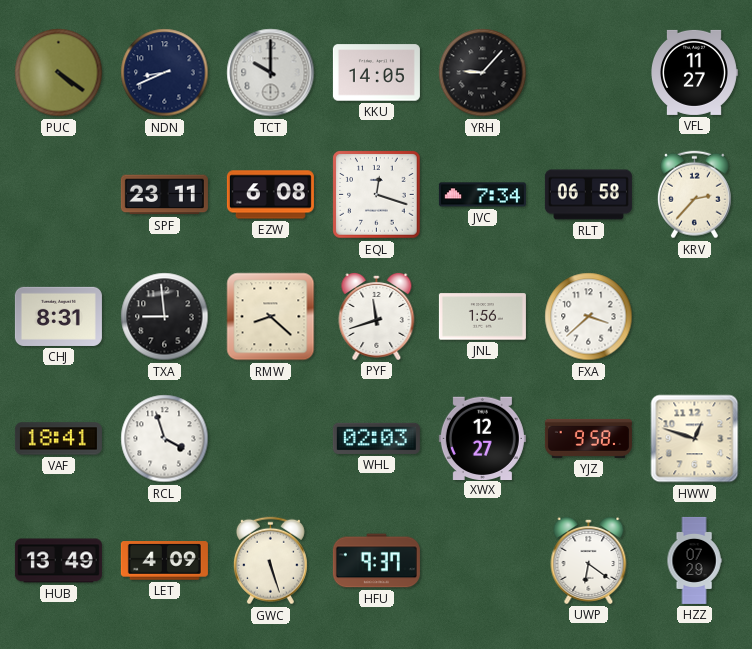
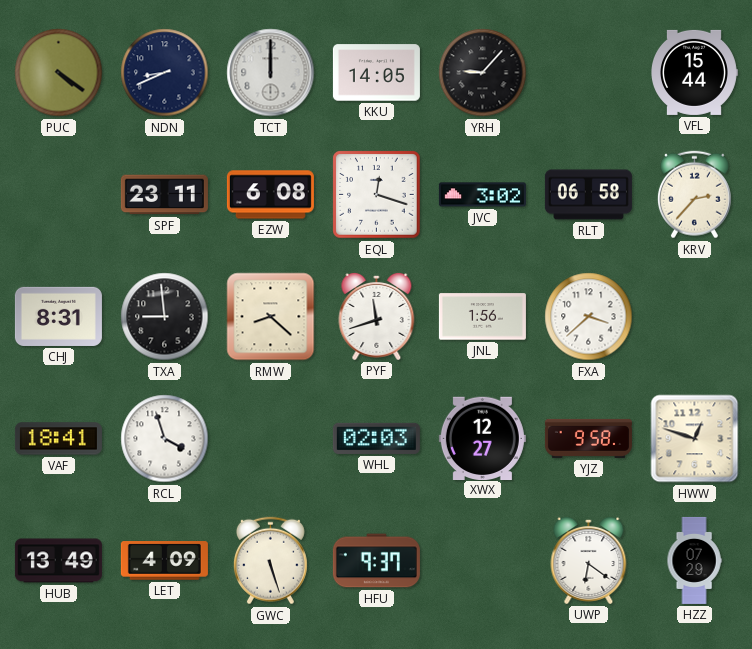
TCT: 10:00 -> 12:00 (271, 73)
VFL: 11:27 -> 15:44 (695, 72)
JVC: 7:34 -> 3:02 (482, 195)
